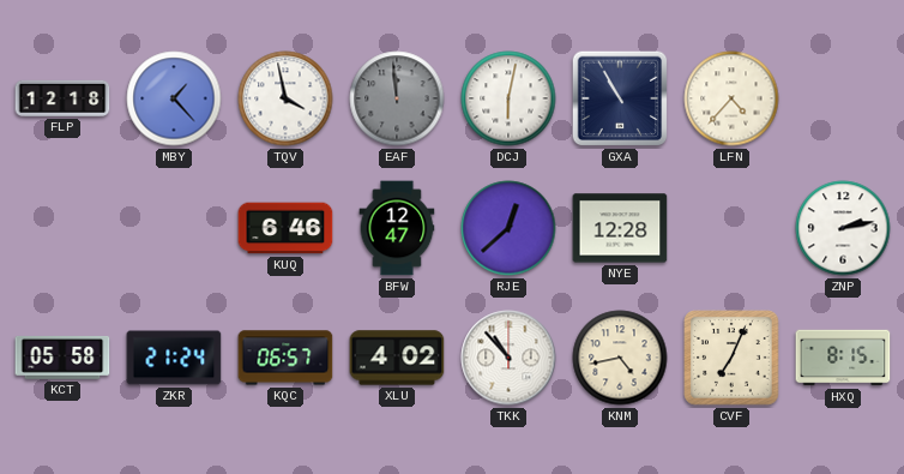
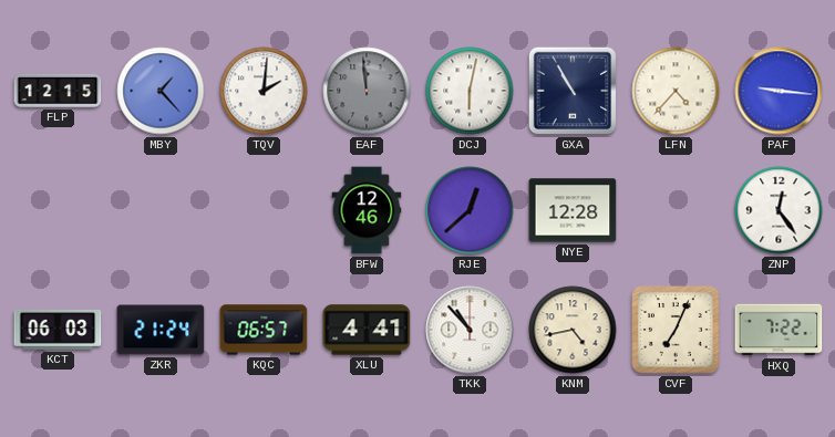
FLP: 12:18 -> 12:15 (58, 91)
TQV: 3:58 -> 2:01 (264, 91)
PAF: none -> 9:16 (779, 91)
KUQ: 6:46 -> none (285, 228)
BFW: 12:47 -> 12:46 (367, 210)
ZNP: 2:13 -> 12:24 (779, 210)
KCT: 05:58 -> 06:03 (58, 330)
XLU: 4:02 -> 4:41 (367, 330)
HXQ: 8:15 -> 7:22 (779, 330)
